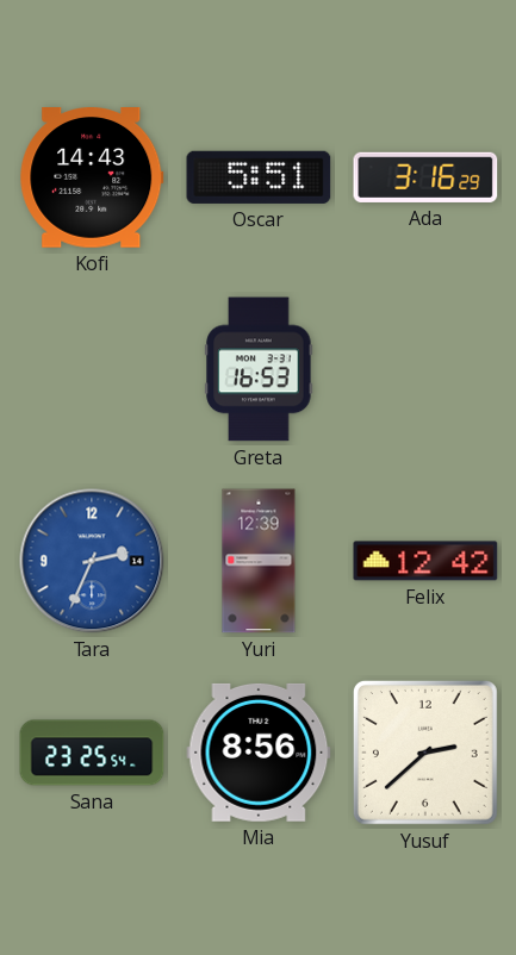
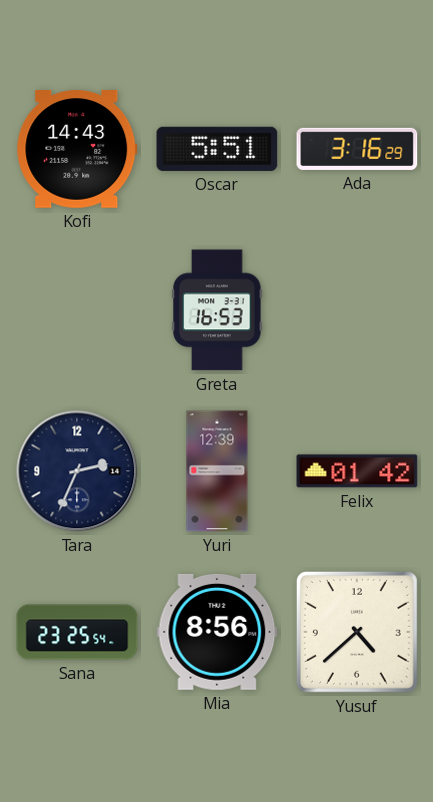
Tara dial: blue -> navy (77, 471)
Felix: 12:42 -> 01:42 (357, 471)
Yusuf: 2:38 -> 4:38 (357, 632)
